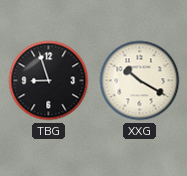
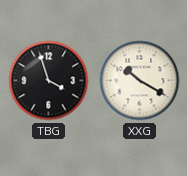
TBG: 8:57 -> 3:57 (49, 81)
